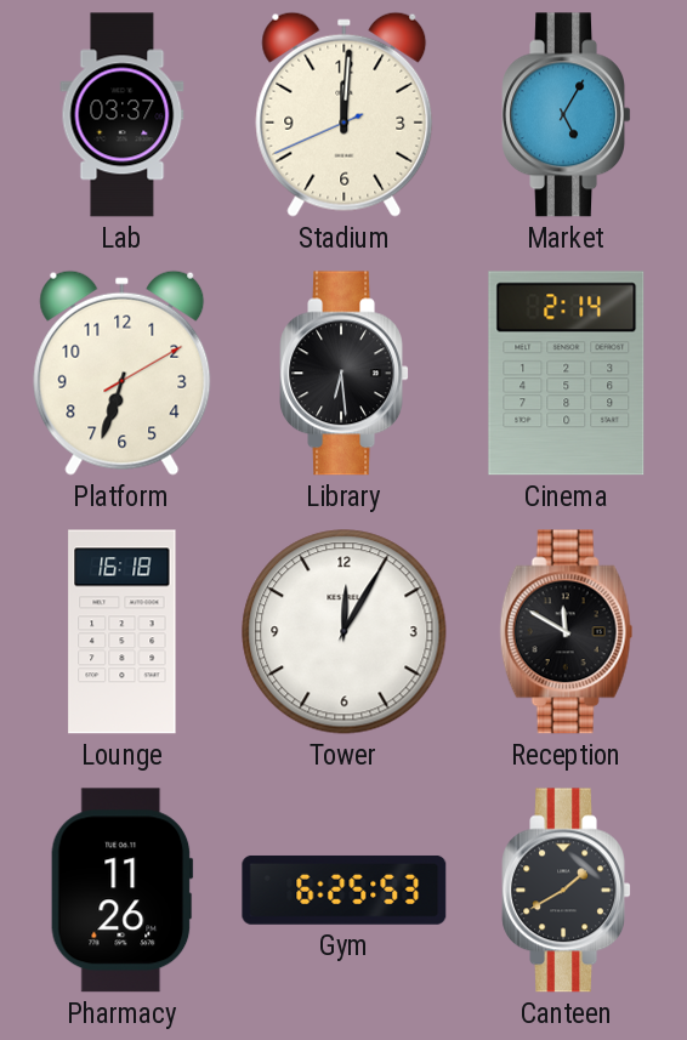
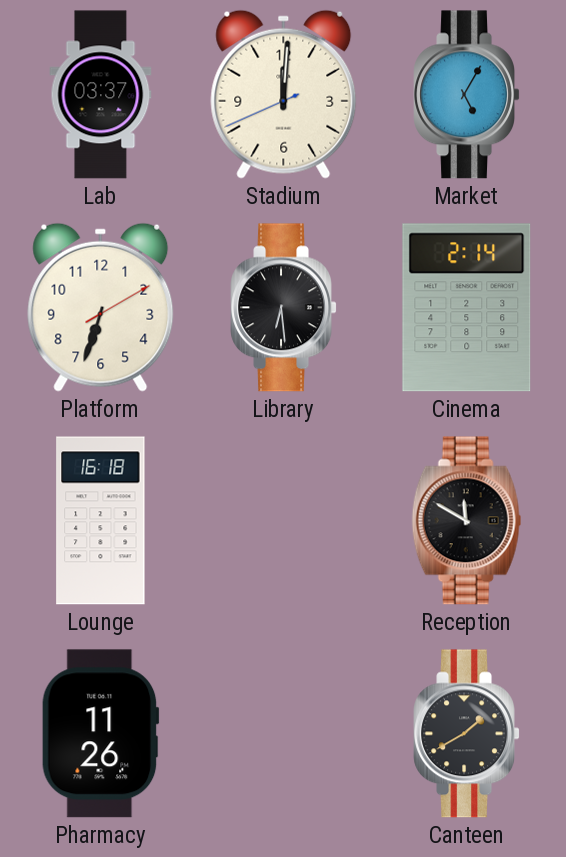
Tower: 12:05 -> none (345, 632)
Gym: 6:25 -> none (345, 890)
